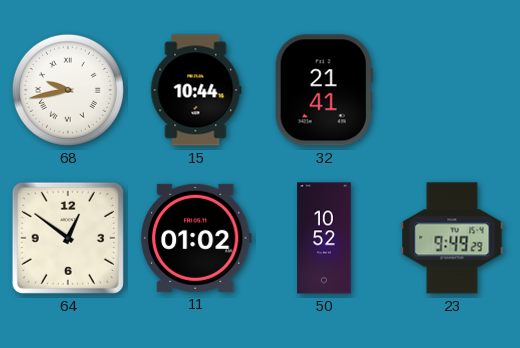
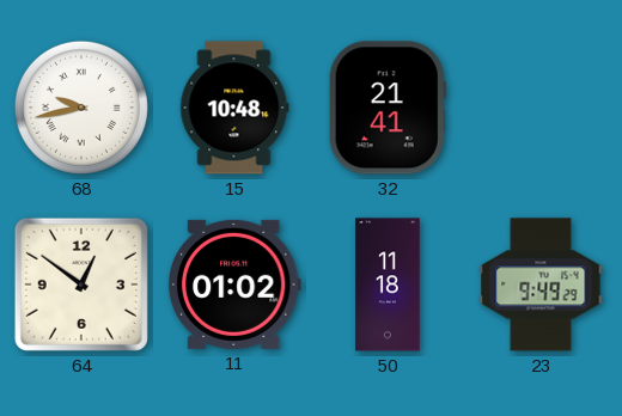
15: 10:44 -> 10:48 (234, 108)
50: 10:52 -> 11:18 (388, 285)
